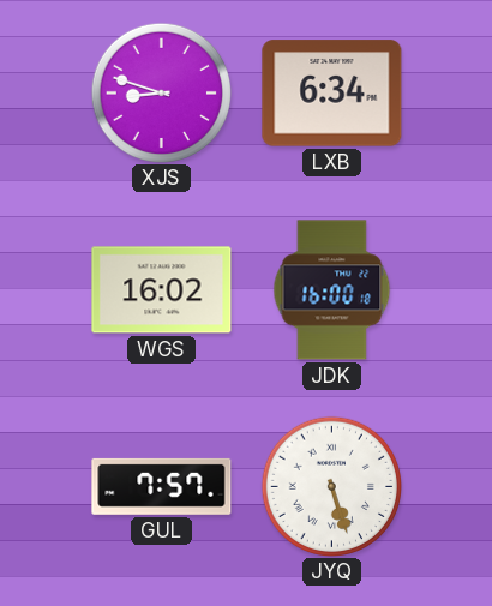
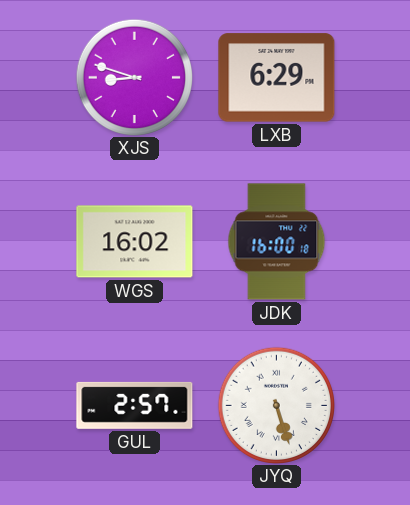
LXB: 6:34 -> 6:29 (277, 78)
GUL: 7:57 -> 2:57 (135, 405)
